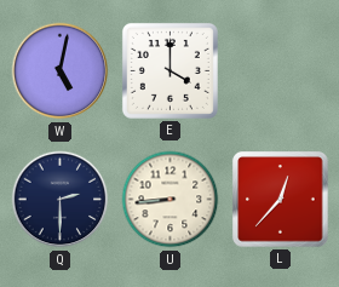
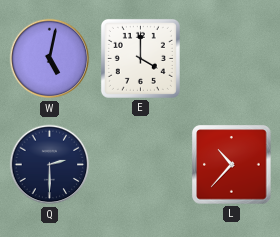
U: 8:44 -> none (171, 200)
L: 12:37 -> 10:37 (232, 165)
